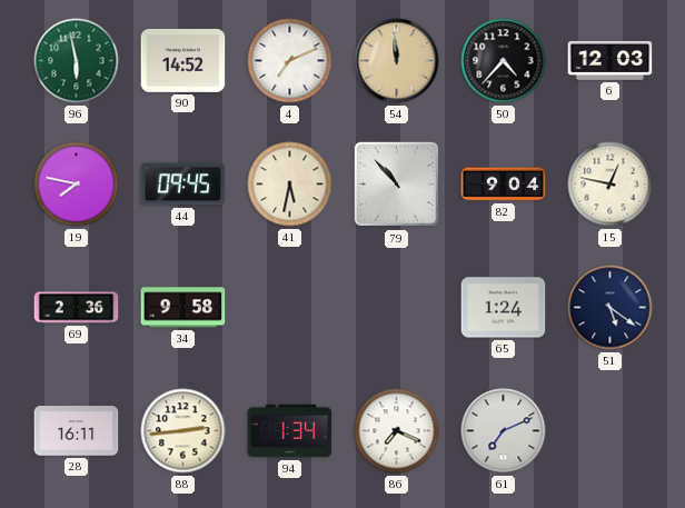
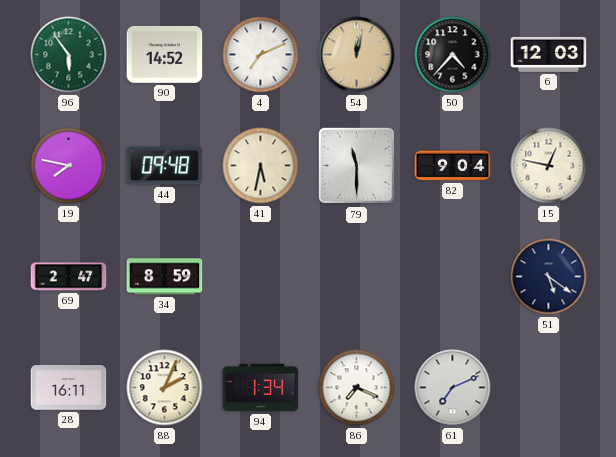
96: 5:58 -> 5:54 (69, 55)
54: 11:59 -> 12:02 (357, 55)
44: 09:45 -> 09:48 (165, 166)
79: 10:53 -> 11:30 (357, 166)
69: 2:36 -> 2:47 (69, 277)
34: 9:58 -> 8:59 (165, 277)
65: 1:24 -> none (504, 308)
88: 2:44 -> 2:04 (165, 388)
